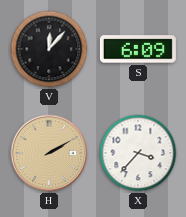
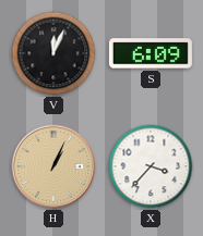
V: 12:07 -> 12:04 (53, 53)
H: 2:10 -> 1:04 (53, 166)
